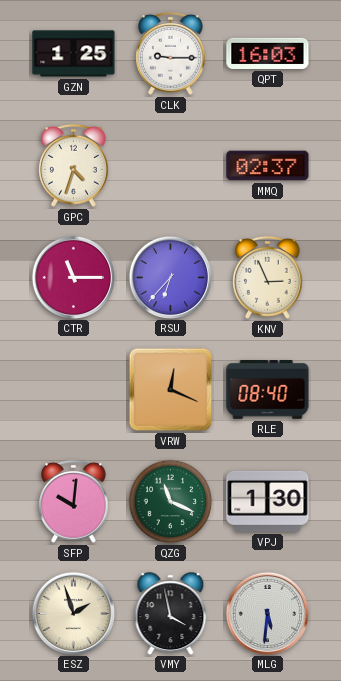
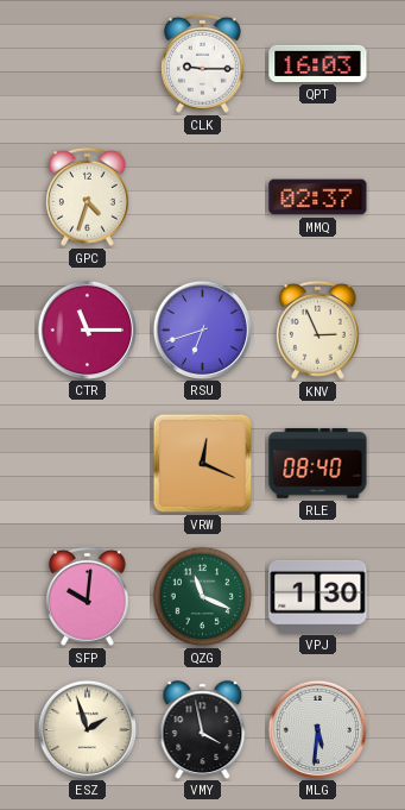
GZN: 1:25 -> none (74, 54)
RSU: 6:37 -> 6:42 (202, 329)
